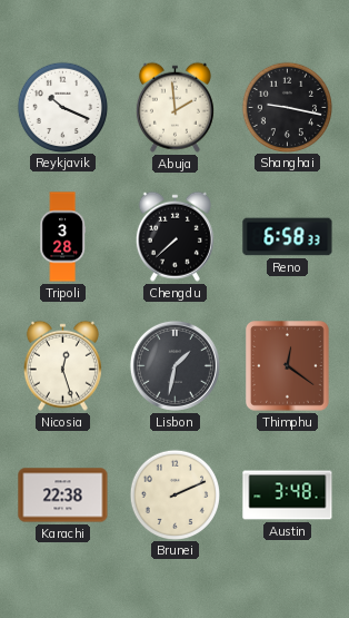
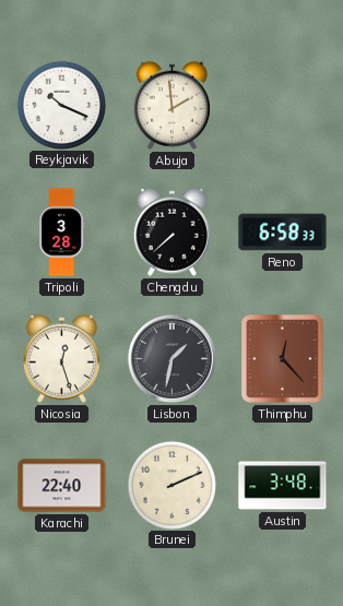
Shanghai: 9:17 -> none (287, 107)
Thimphu: 12:21 -> 12:23 (283, 359)
Karachi: 22:38 -> 22:40 (62, 486)
